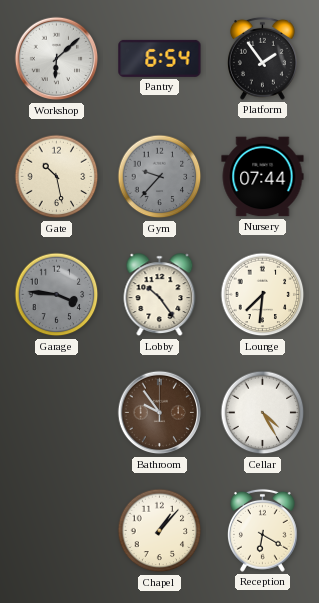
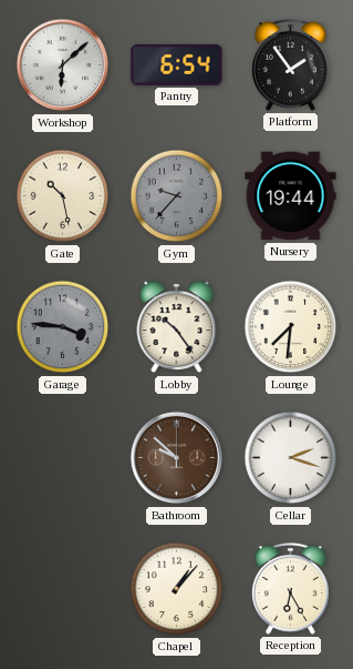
Nursery: 07:44 -> 19:44 (291, 196)
Bathroom: 9:54 -> 9:52 (177, 458)
Cellar: 4:25 -> 2:18 (291, 458)
Reception: 6:20 -> 6:25 (290, 588)
